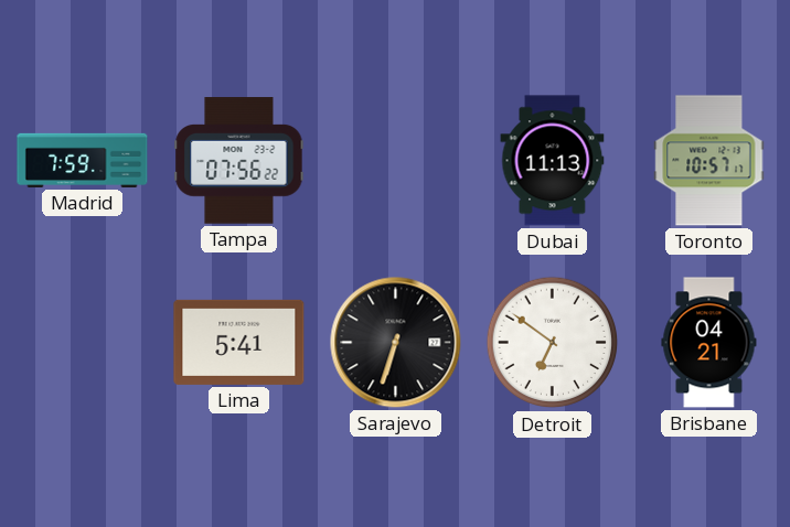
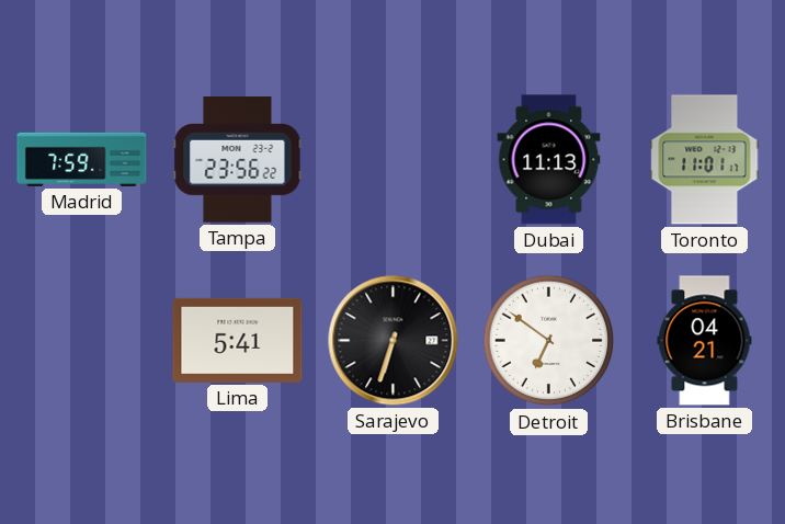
Tampa: 07:56 -> 23:56 (238, 160)
Toronto: 10:57 -> 11:01 (705, 160)
